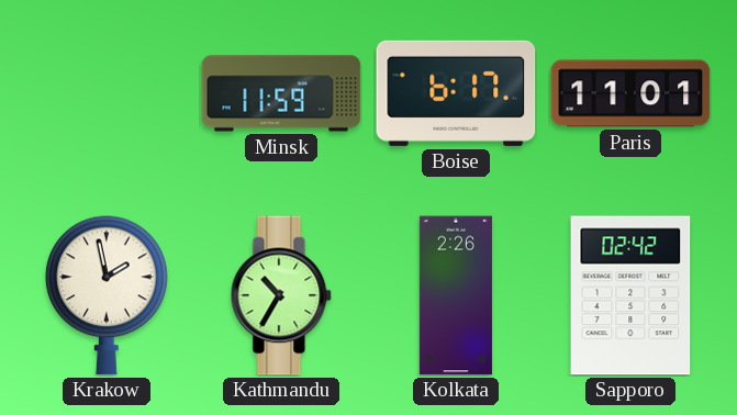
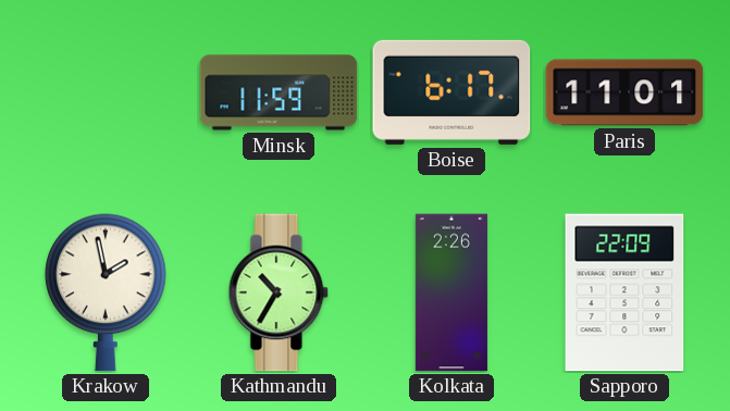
Sapporo: 02:42 -> 22:09 (624, 292)
